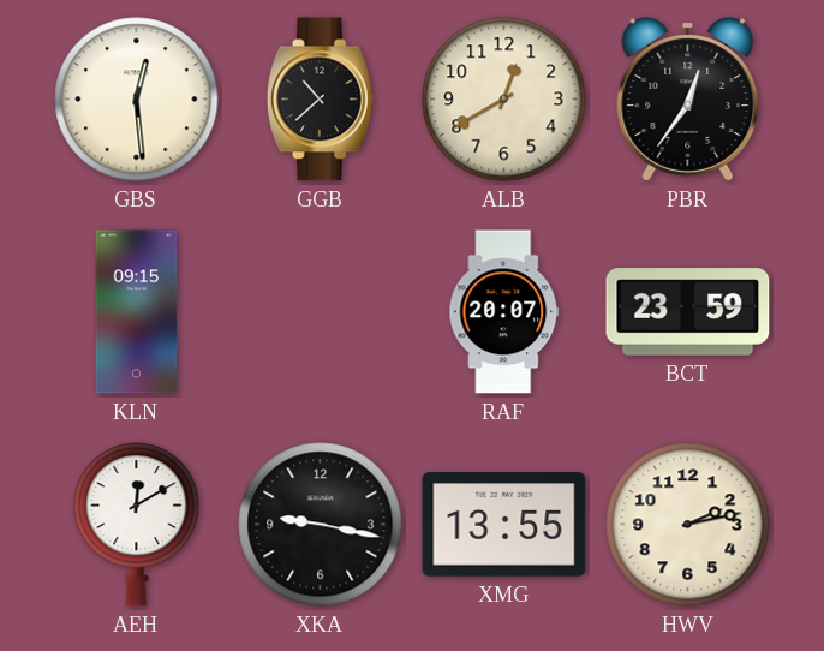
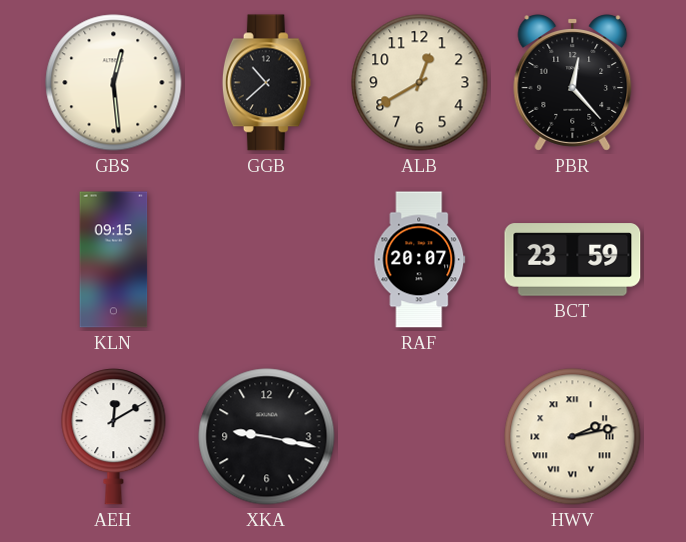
PBR: 12:36 -> 12:23 (573, 83)
XMG: 13:55 -> none (504, 525)
HWV numerals: Arabic -> Roman (573, 437)
